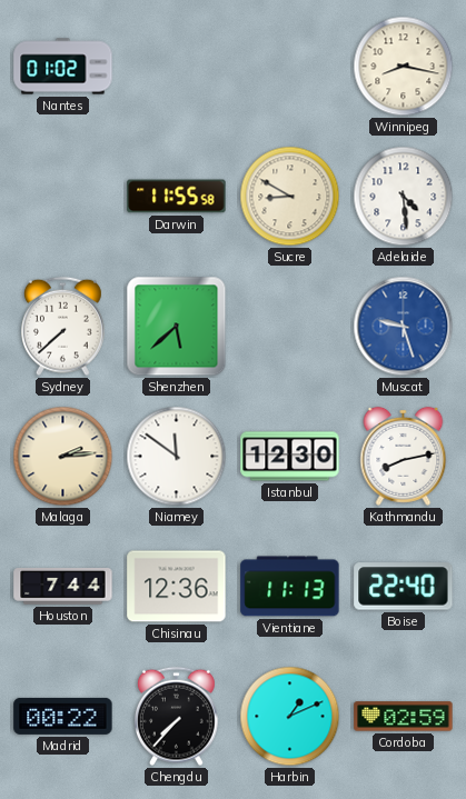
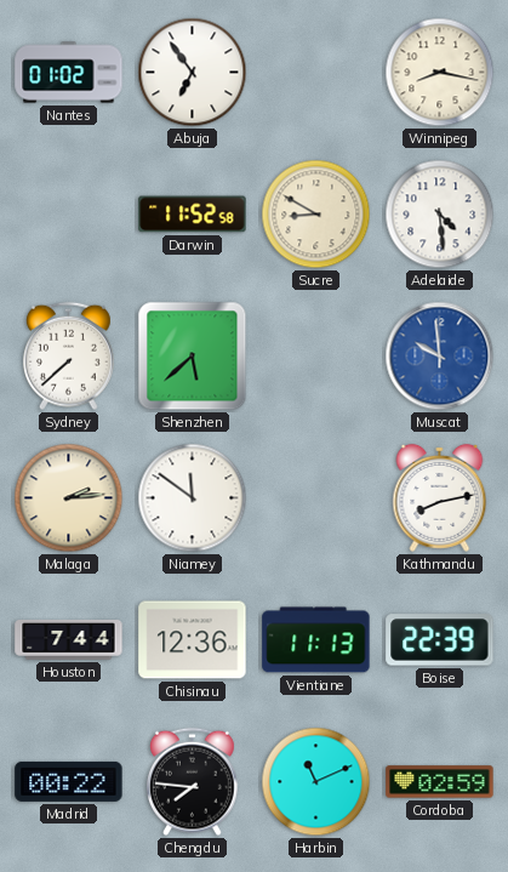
Abuja: none -> 6:54 (193, 73)
Darwin: 11:55 -> 11:52 (193, 215)
Muscat: 9:27 -> 9:59 (440, 357)
Istanbul: 12:30 -> none (290, 457)
Boise: 22:40 -> 22:39 (440, 640)
Chengdu: 7:37 -> 7:46 (193, 782)
Harbin: 1:11 -> 11:11 (316, 782)
